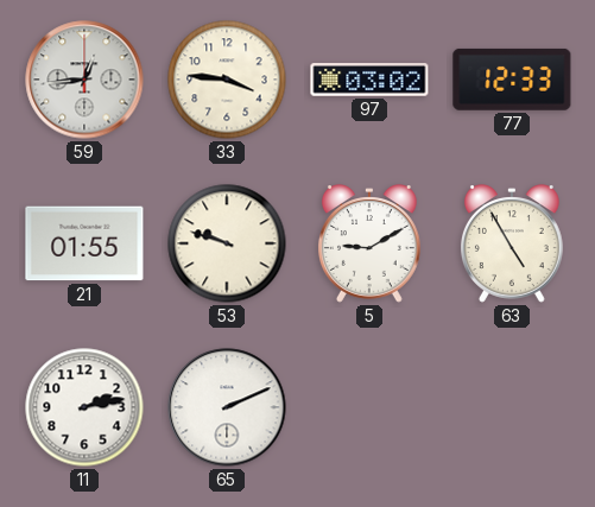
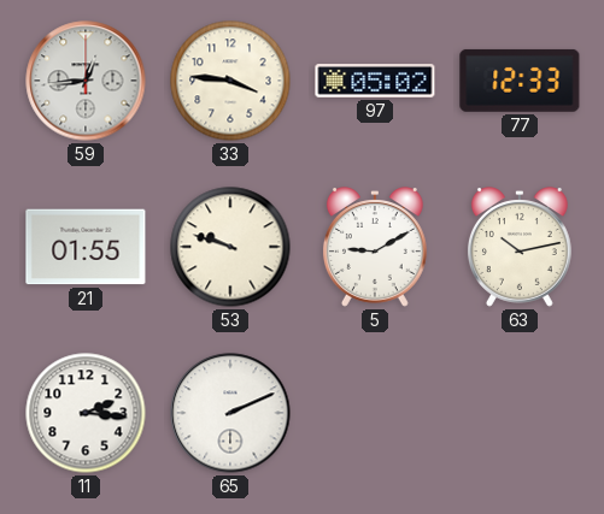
97: 03:02 -> 05:02 (375, 81)
63: 4:55 -> 10:13 (520, 247)
11: 2:13 -> 2:16 (86, 413)
